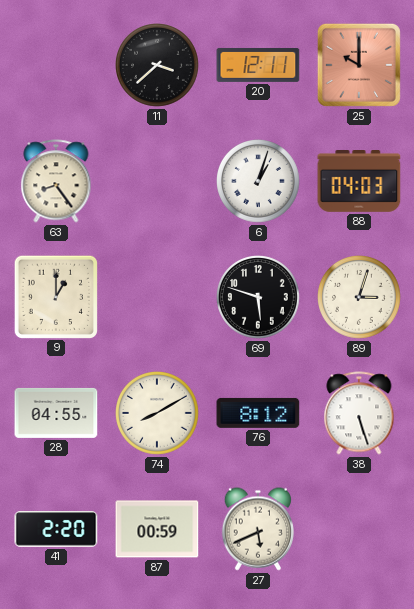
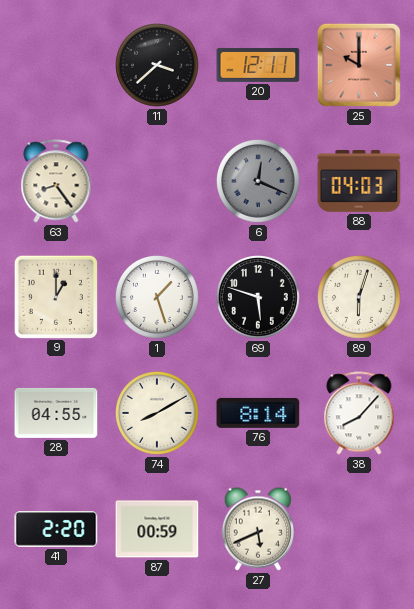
6: 1:03 -> 12:19 (259, 182)
6 dial: white -> grey (259, 182)
1: none -> 1:27 (158, 298)
89: 3:03 -> 6:03 (360, 298)
76: 8:12 -> 8:14 (258, 413)
38: 5:27 -> 8:07 (359, 413)
